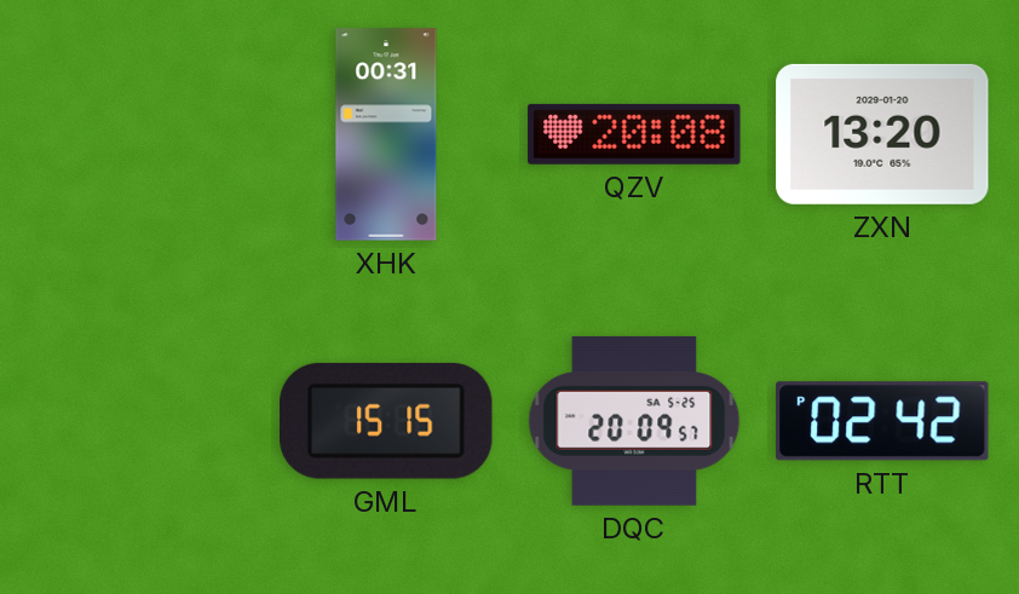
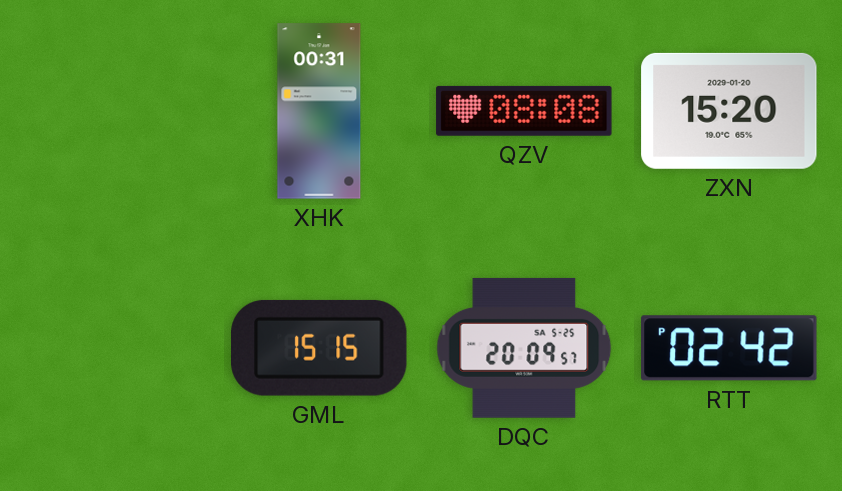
QZV: 20:08 -> 08:08 (524, 111)
ZXN: 13:20 -> 15:20 (729, 111)
